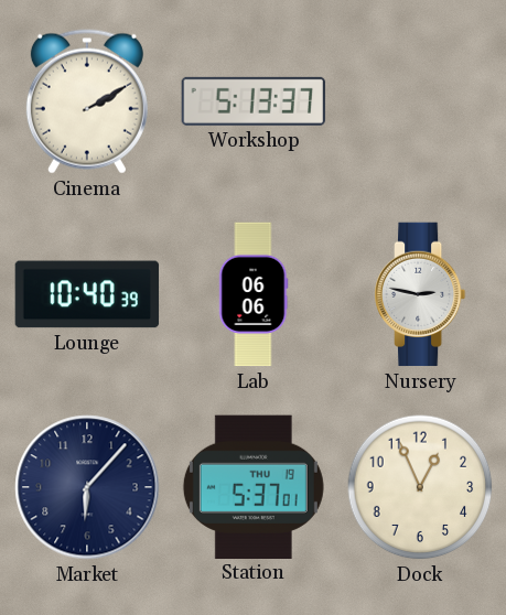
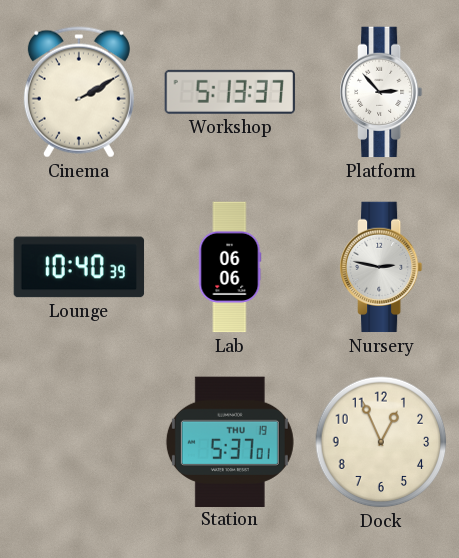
Platform: none -> 2:53 (381, 92)
Market: 6:07 -> none (87, 487)
